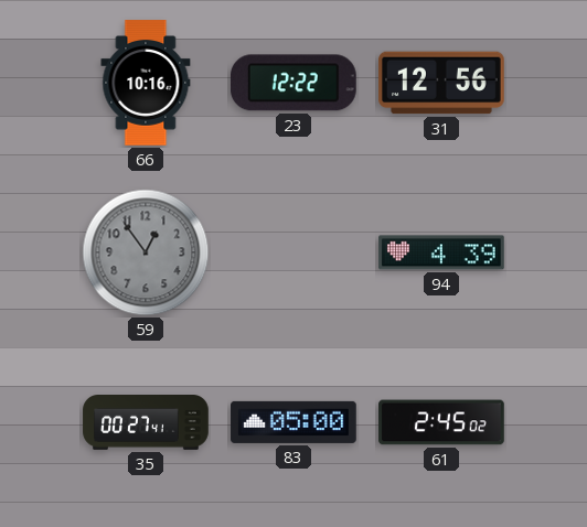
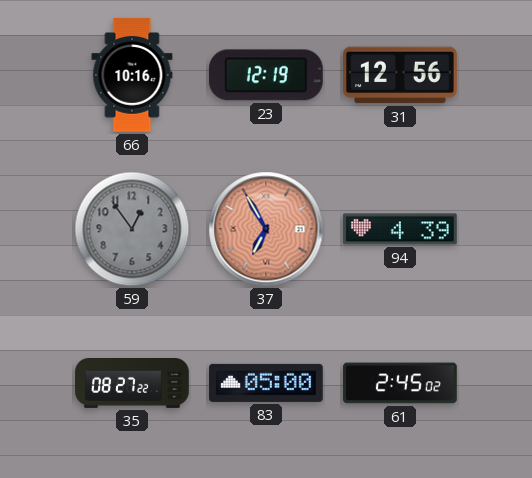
23: 12:22 -> 12:19 (266, 75)
37: none -> 6:55 (266, 229)
35: 00:27 -> 08:27 (132, 384)
